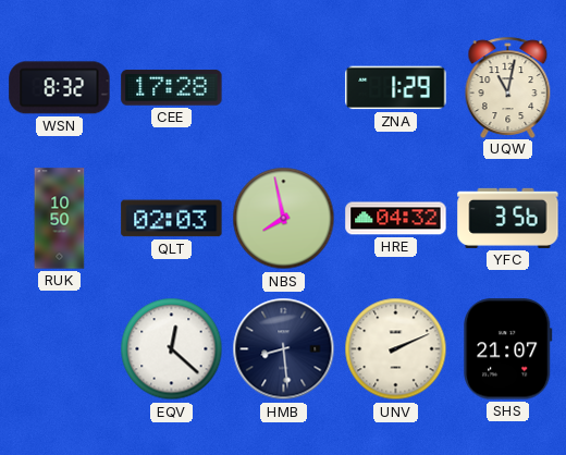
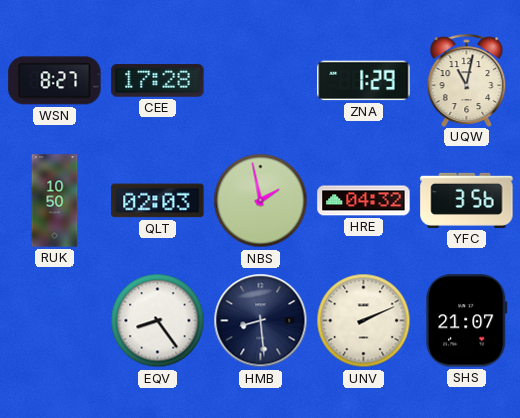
WSN: 8:32 -> 8:27 (55, 81)
NBS: 7:58 -> 1:58 (261, 201)
EQV: 12:22 -> 8:24 (158, 321)
